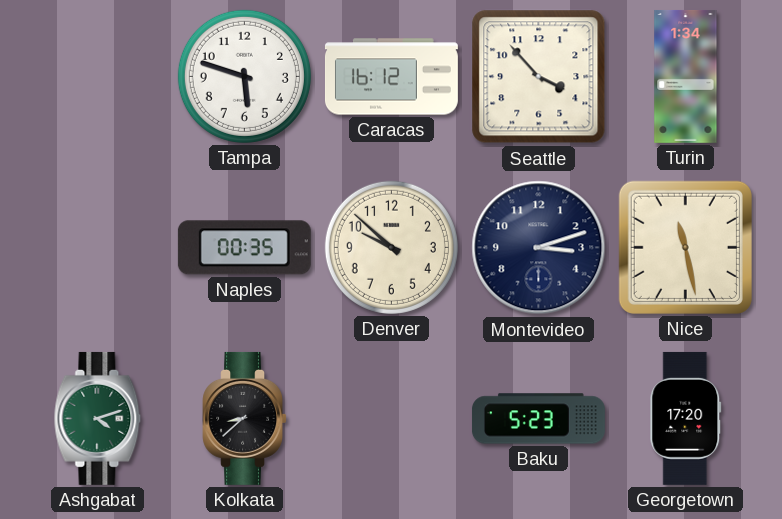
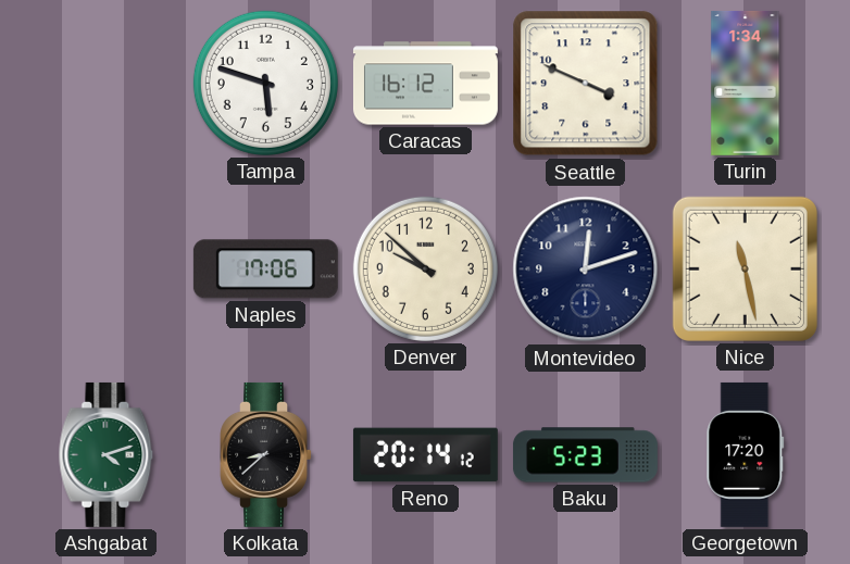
Seattle: 3:53 -> 3:49 (586, 84)
Naples: 00:35 -> 17:06 (265, 270)
Montevideo: 3:12 -> 12:12 (586, 270)
Reno: none -> 20:14 (425, 455)
